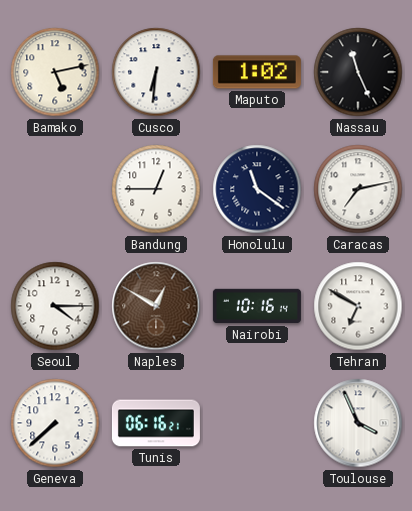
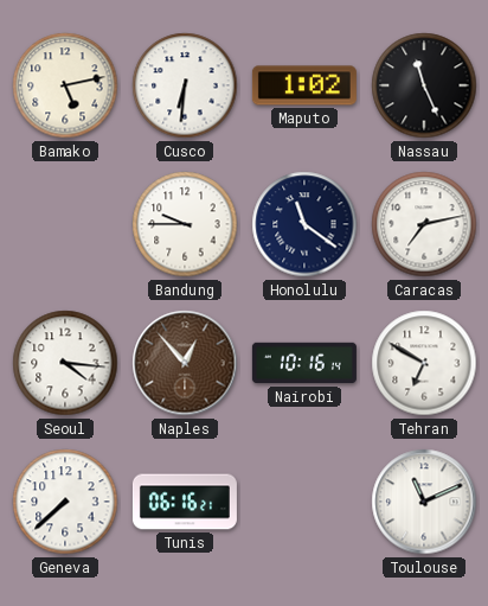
Bandung: 12:45 -> 9:45 (185, 224)
Seoul: 4:15 -> 4:16 (65, 363)
Naples: 12:50 -> 12:53 (185, 363)
Toulouse: 3:56 -> 11:11 (424, 502)
